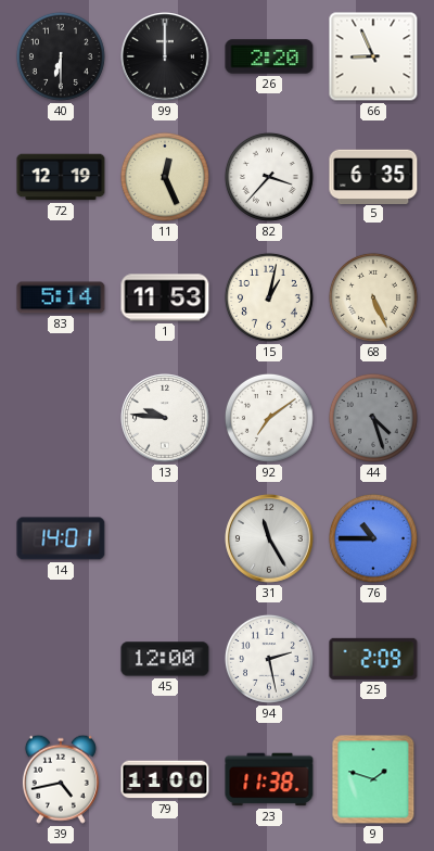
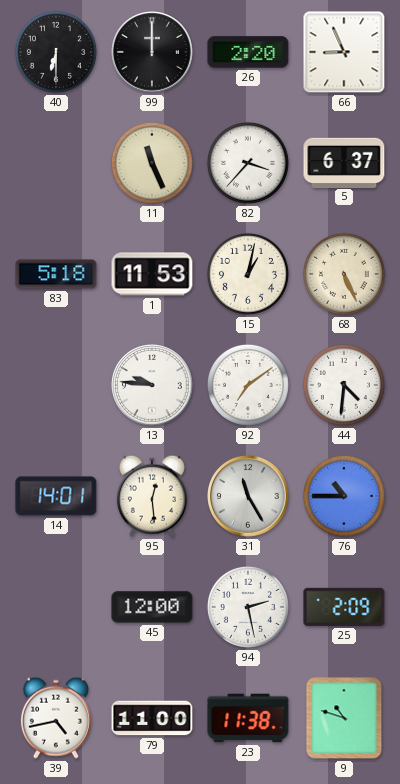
72: 12:19 -> none (61, 177)
11: 12:26 -> 11:26 (152, 163)
5: 6:35 -> 6:37 (344, 162)
83: 5:14 -> 5:18 (56, 274)
44: 4:27 -> 4:31 (344, 385)
44 dial: grey -> white (344, 385)
95: none -> 12:29 (152, 496)
9: 1:48 -> 10:48 (344, 718)
